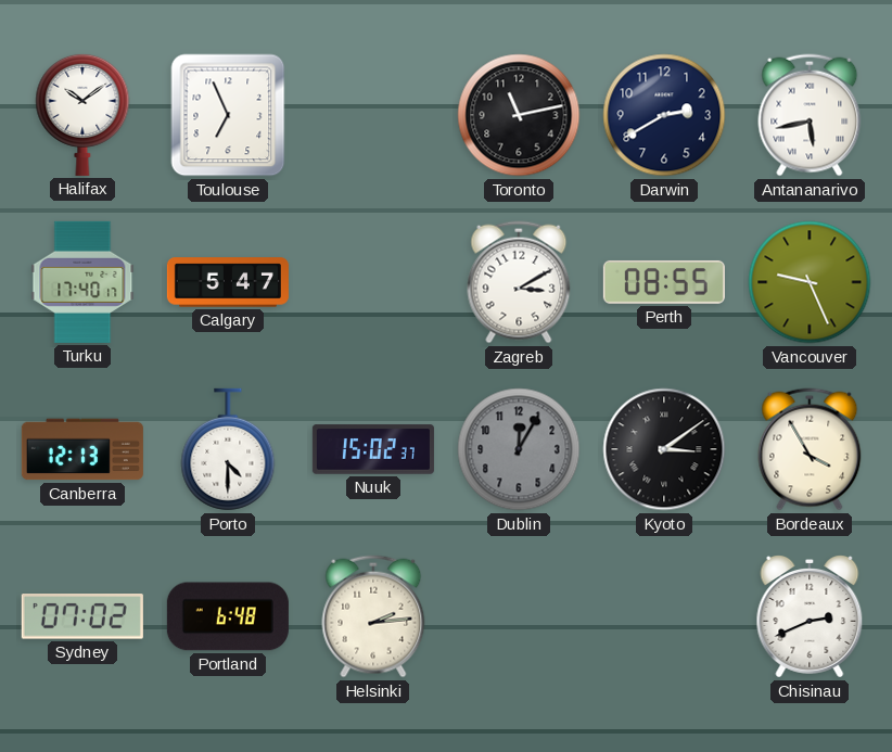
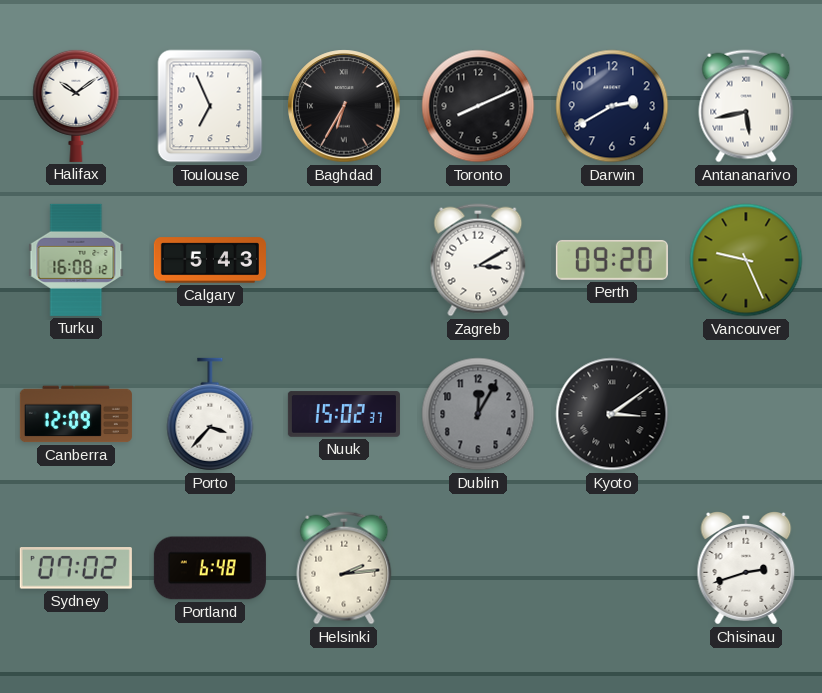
Baghdad: none -> 6:35 (344, 106)
Toronto: 11:13 -> 8:11 (478, 106)
Turku: 17:40 -> 16:08 (76, 260)
Calgary: 5:47 -> 5:43 (210, 260)
Perth: 08:55 -> 09:20 (612, 260)
Canberra: 12:13 -> 12:09 (76, 414)
Porto: 4:30 -> 3:37 (210, 414)
Bordeaux: 3:55 -> none (810, 449)
Chisinau: 2:41 -> 2:42 (746, 569)
